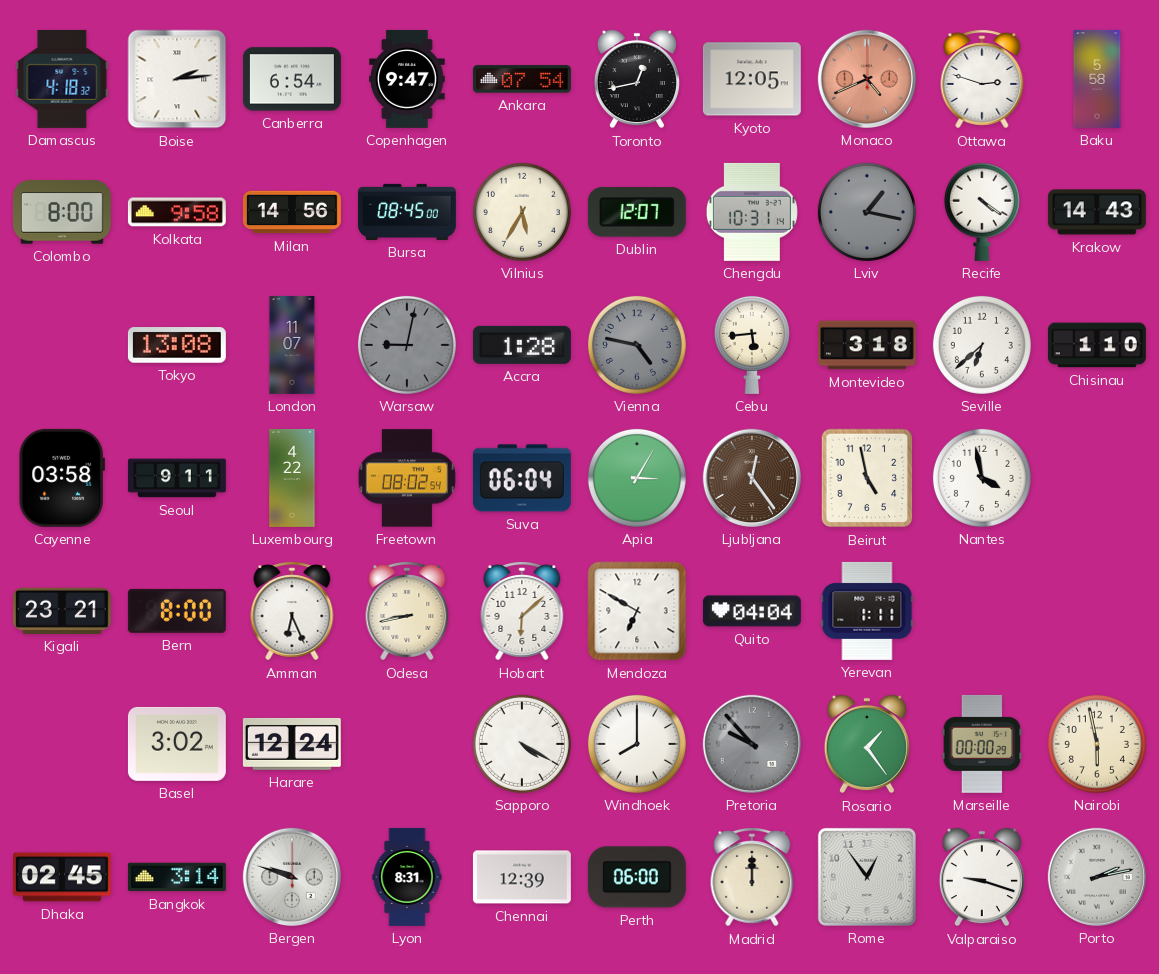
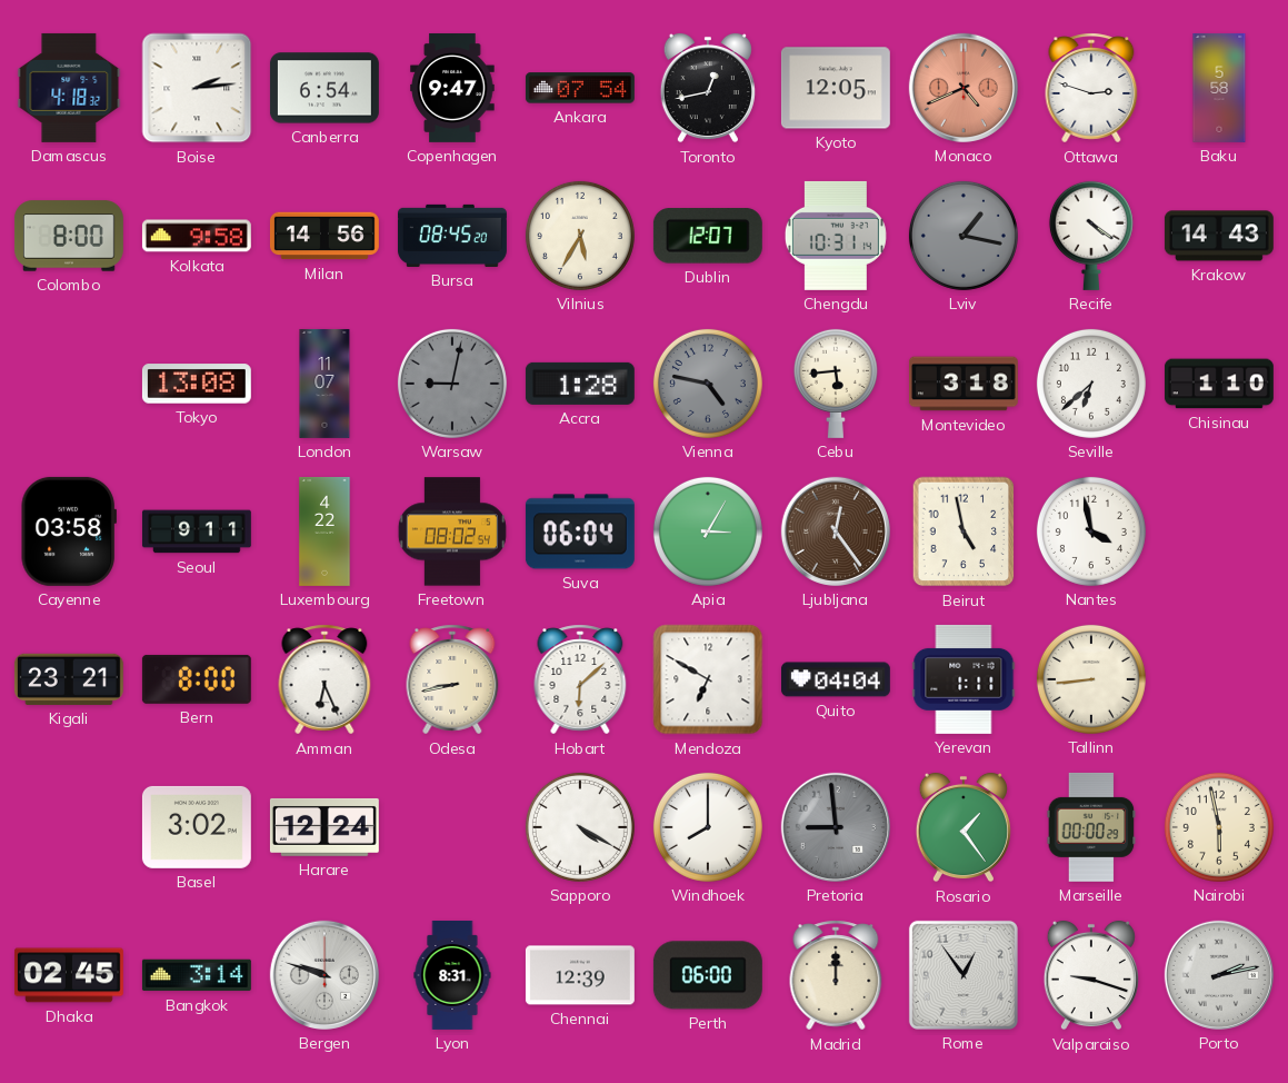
Bursa: 08:45:00 -> 08:45:20 (452, 236)
Tallinn: none -> 8:44 (1091, 679)
Pretoria: 9:53 -> 8:59 (836, 827)
